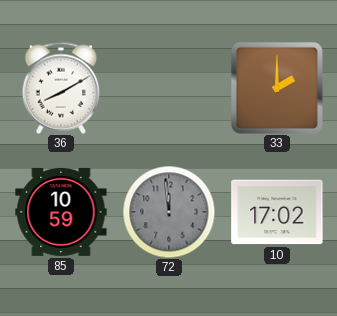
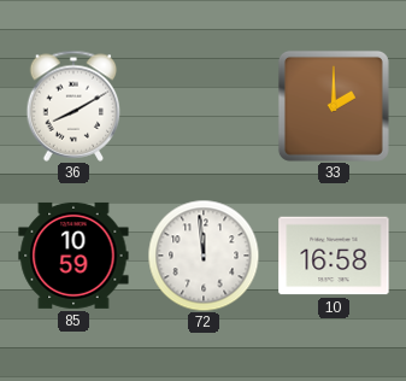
72 dial: grey -> white (204, 256)
10: 17:02 -> 16:58 (334, 256)
